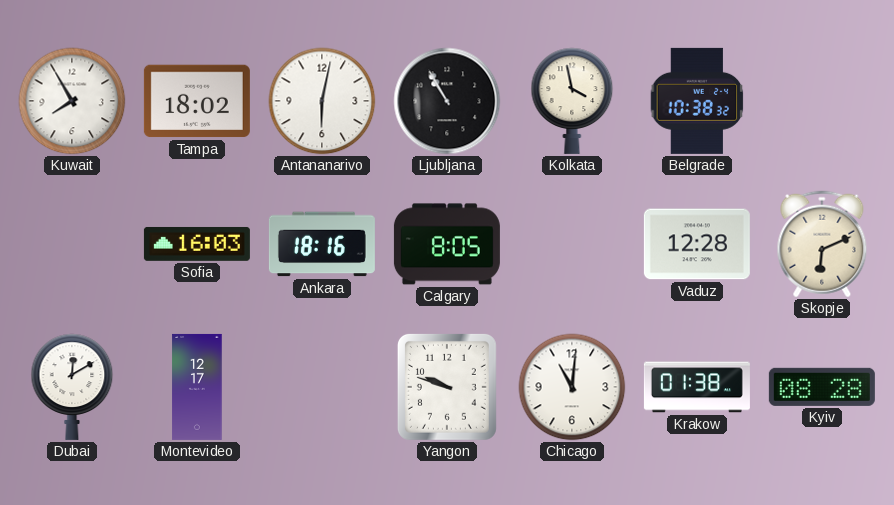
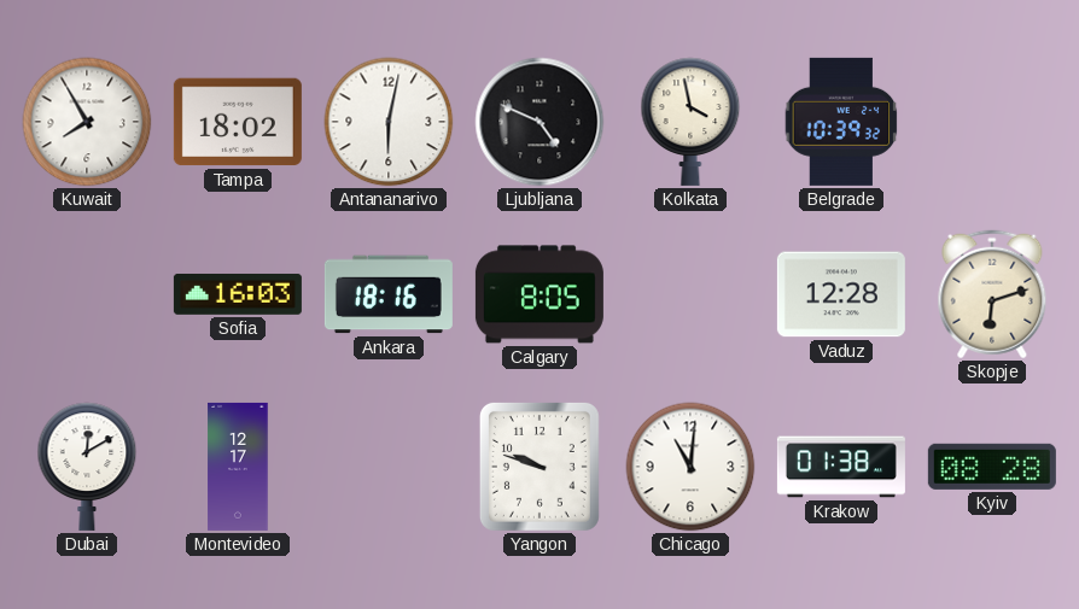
Ljubljana: 10:55 -> 4:49 (539, 122)
Belgrade: 10:38 -> 10:39 (841, 122)
Skopje: 6:11 -> 6:12 (992, 294)
